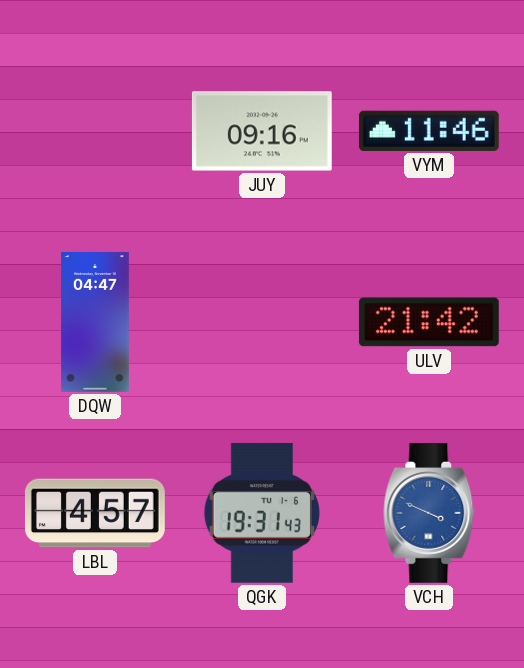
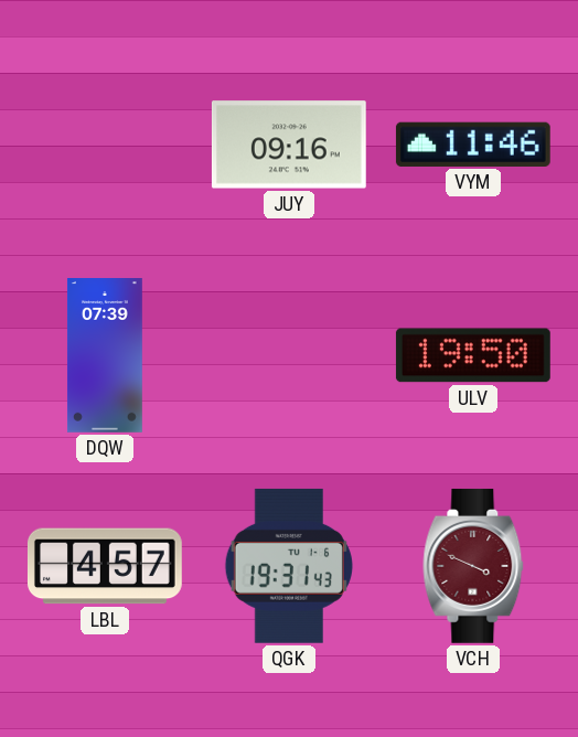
DQW: 04:47 -> 07:39 (105, 356)
ULV: 21:42 -> 19:50 (473, 355)
VCH dial: blue -> burgundy (473, 566)
